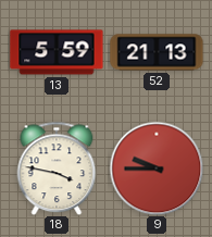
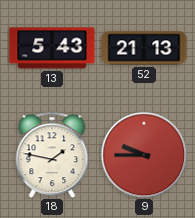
13: 5:59 -> 5:43 (52, 48)
18: 3:47 -> 1:47 (52, 155)
